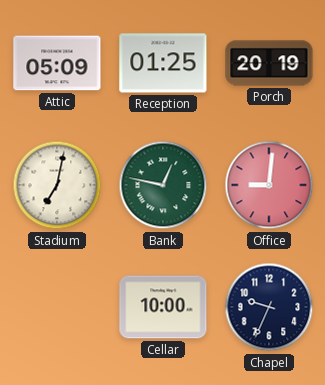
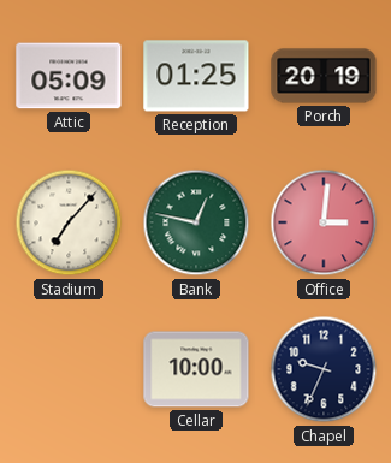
Stadium: 7:02 -> 7:07 (69, 222)
Office: 9:01 -> 3:01 (324, 222)
